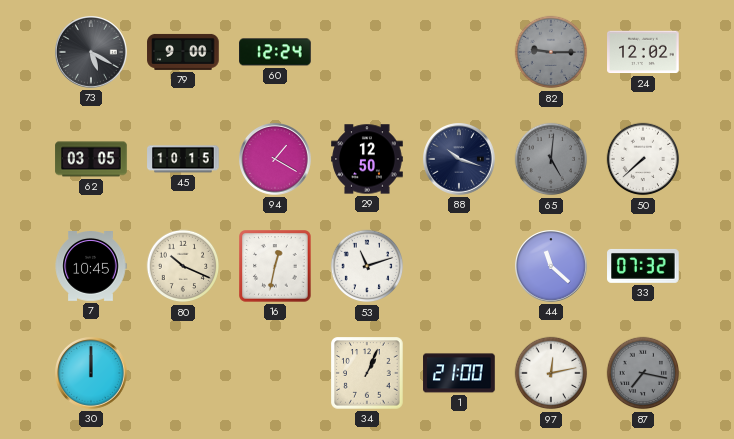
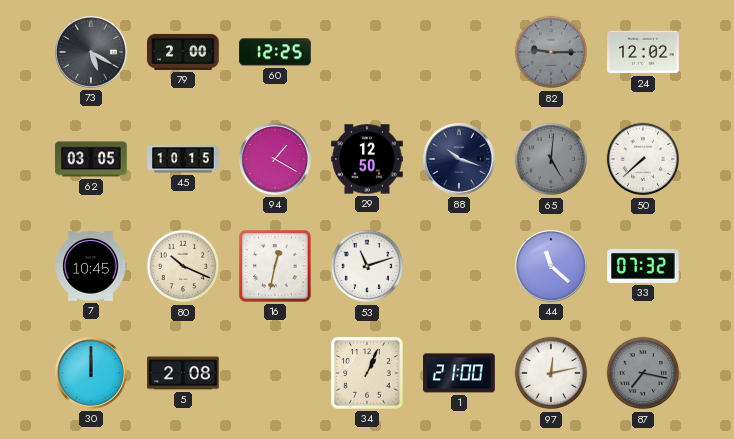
79: 9:00 -> 2:00 (183, 52)
60: 12:24 -> 12:25 (275, 52)
5: none -> 2:08 (183, 373)
